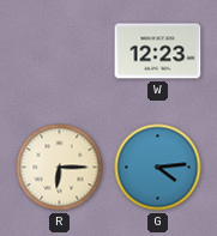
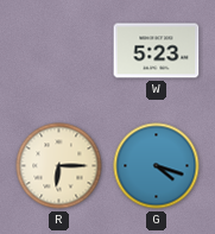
W: 12:23 -> 5:23 (157, 51)
G: 4:14 -> 4:18 (157, 166)
